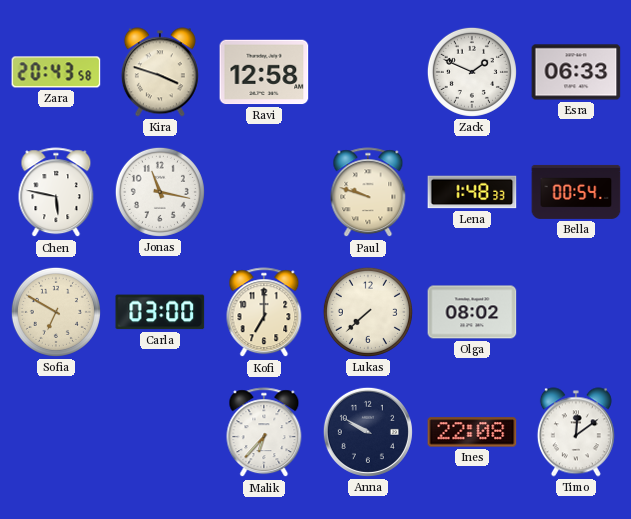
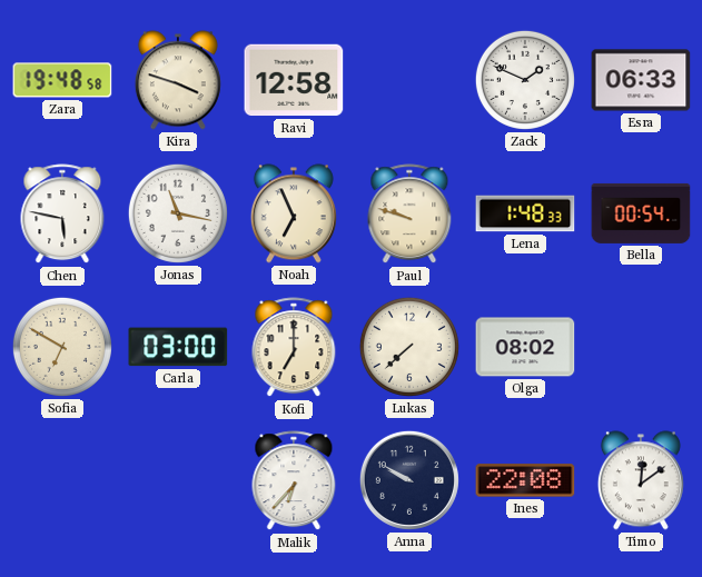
Zara: 20:43 -> 19:48 (62, 80)
Noah: none -> 6:56 (294, 213)
